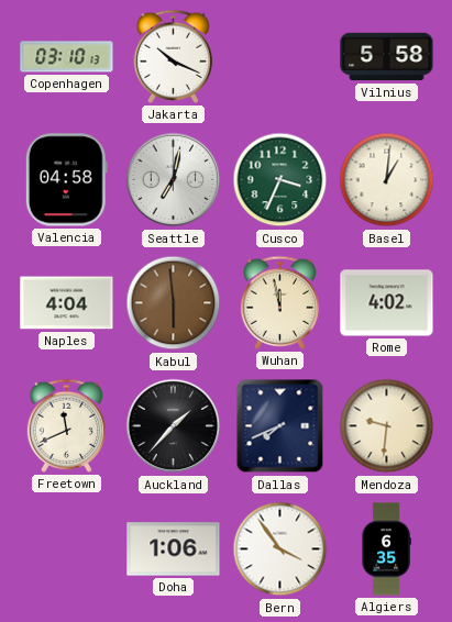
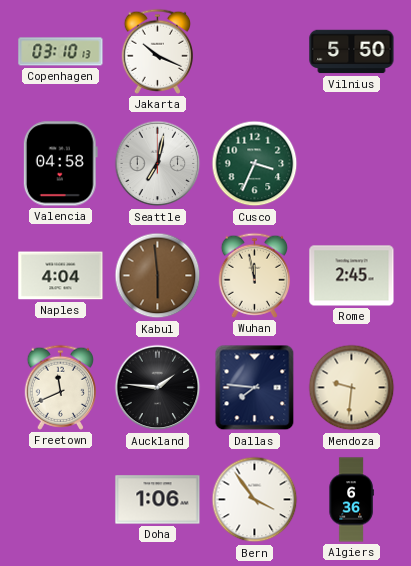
Vilnius: 5:58 -> 5:50 (352, 52)
Basel: 1:01 -> none (387, 180)
Rome: 4:02 -> 2:45 (352, 276)
Auckland: 1:37 -> 1:46 (158, 388)
Dallas: 7:41 -> 7:46 (255, 388)
Algiers: 6:35 -> 6:36 (351, 500)
